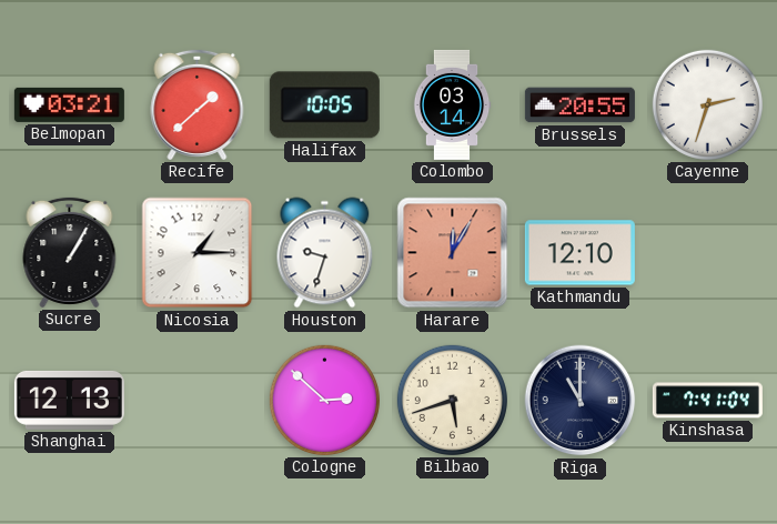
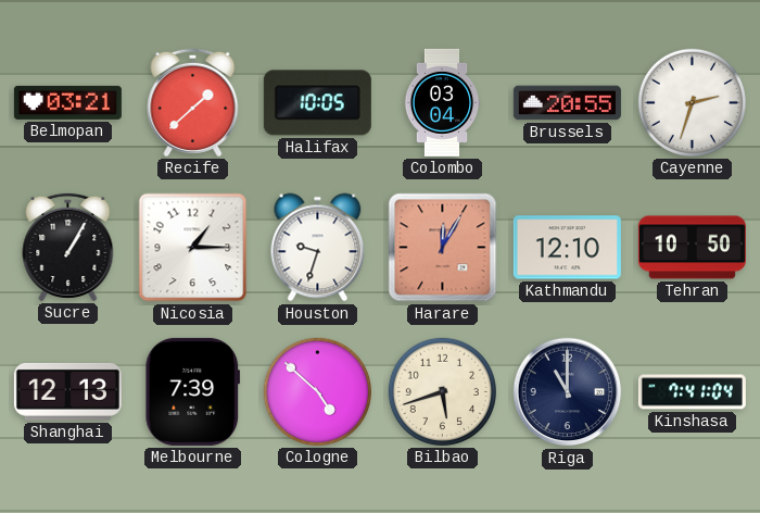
Colombo: 03:14 -> 03:04 (442, 102)
Tehran: none -> 10:50 (692, 248)
Melbourne: none -> 7:39 (193, 391)
Cologne: 2:52 -> 4:52 (317, 391)
